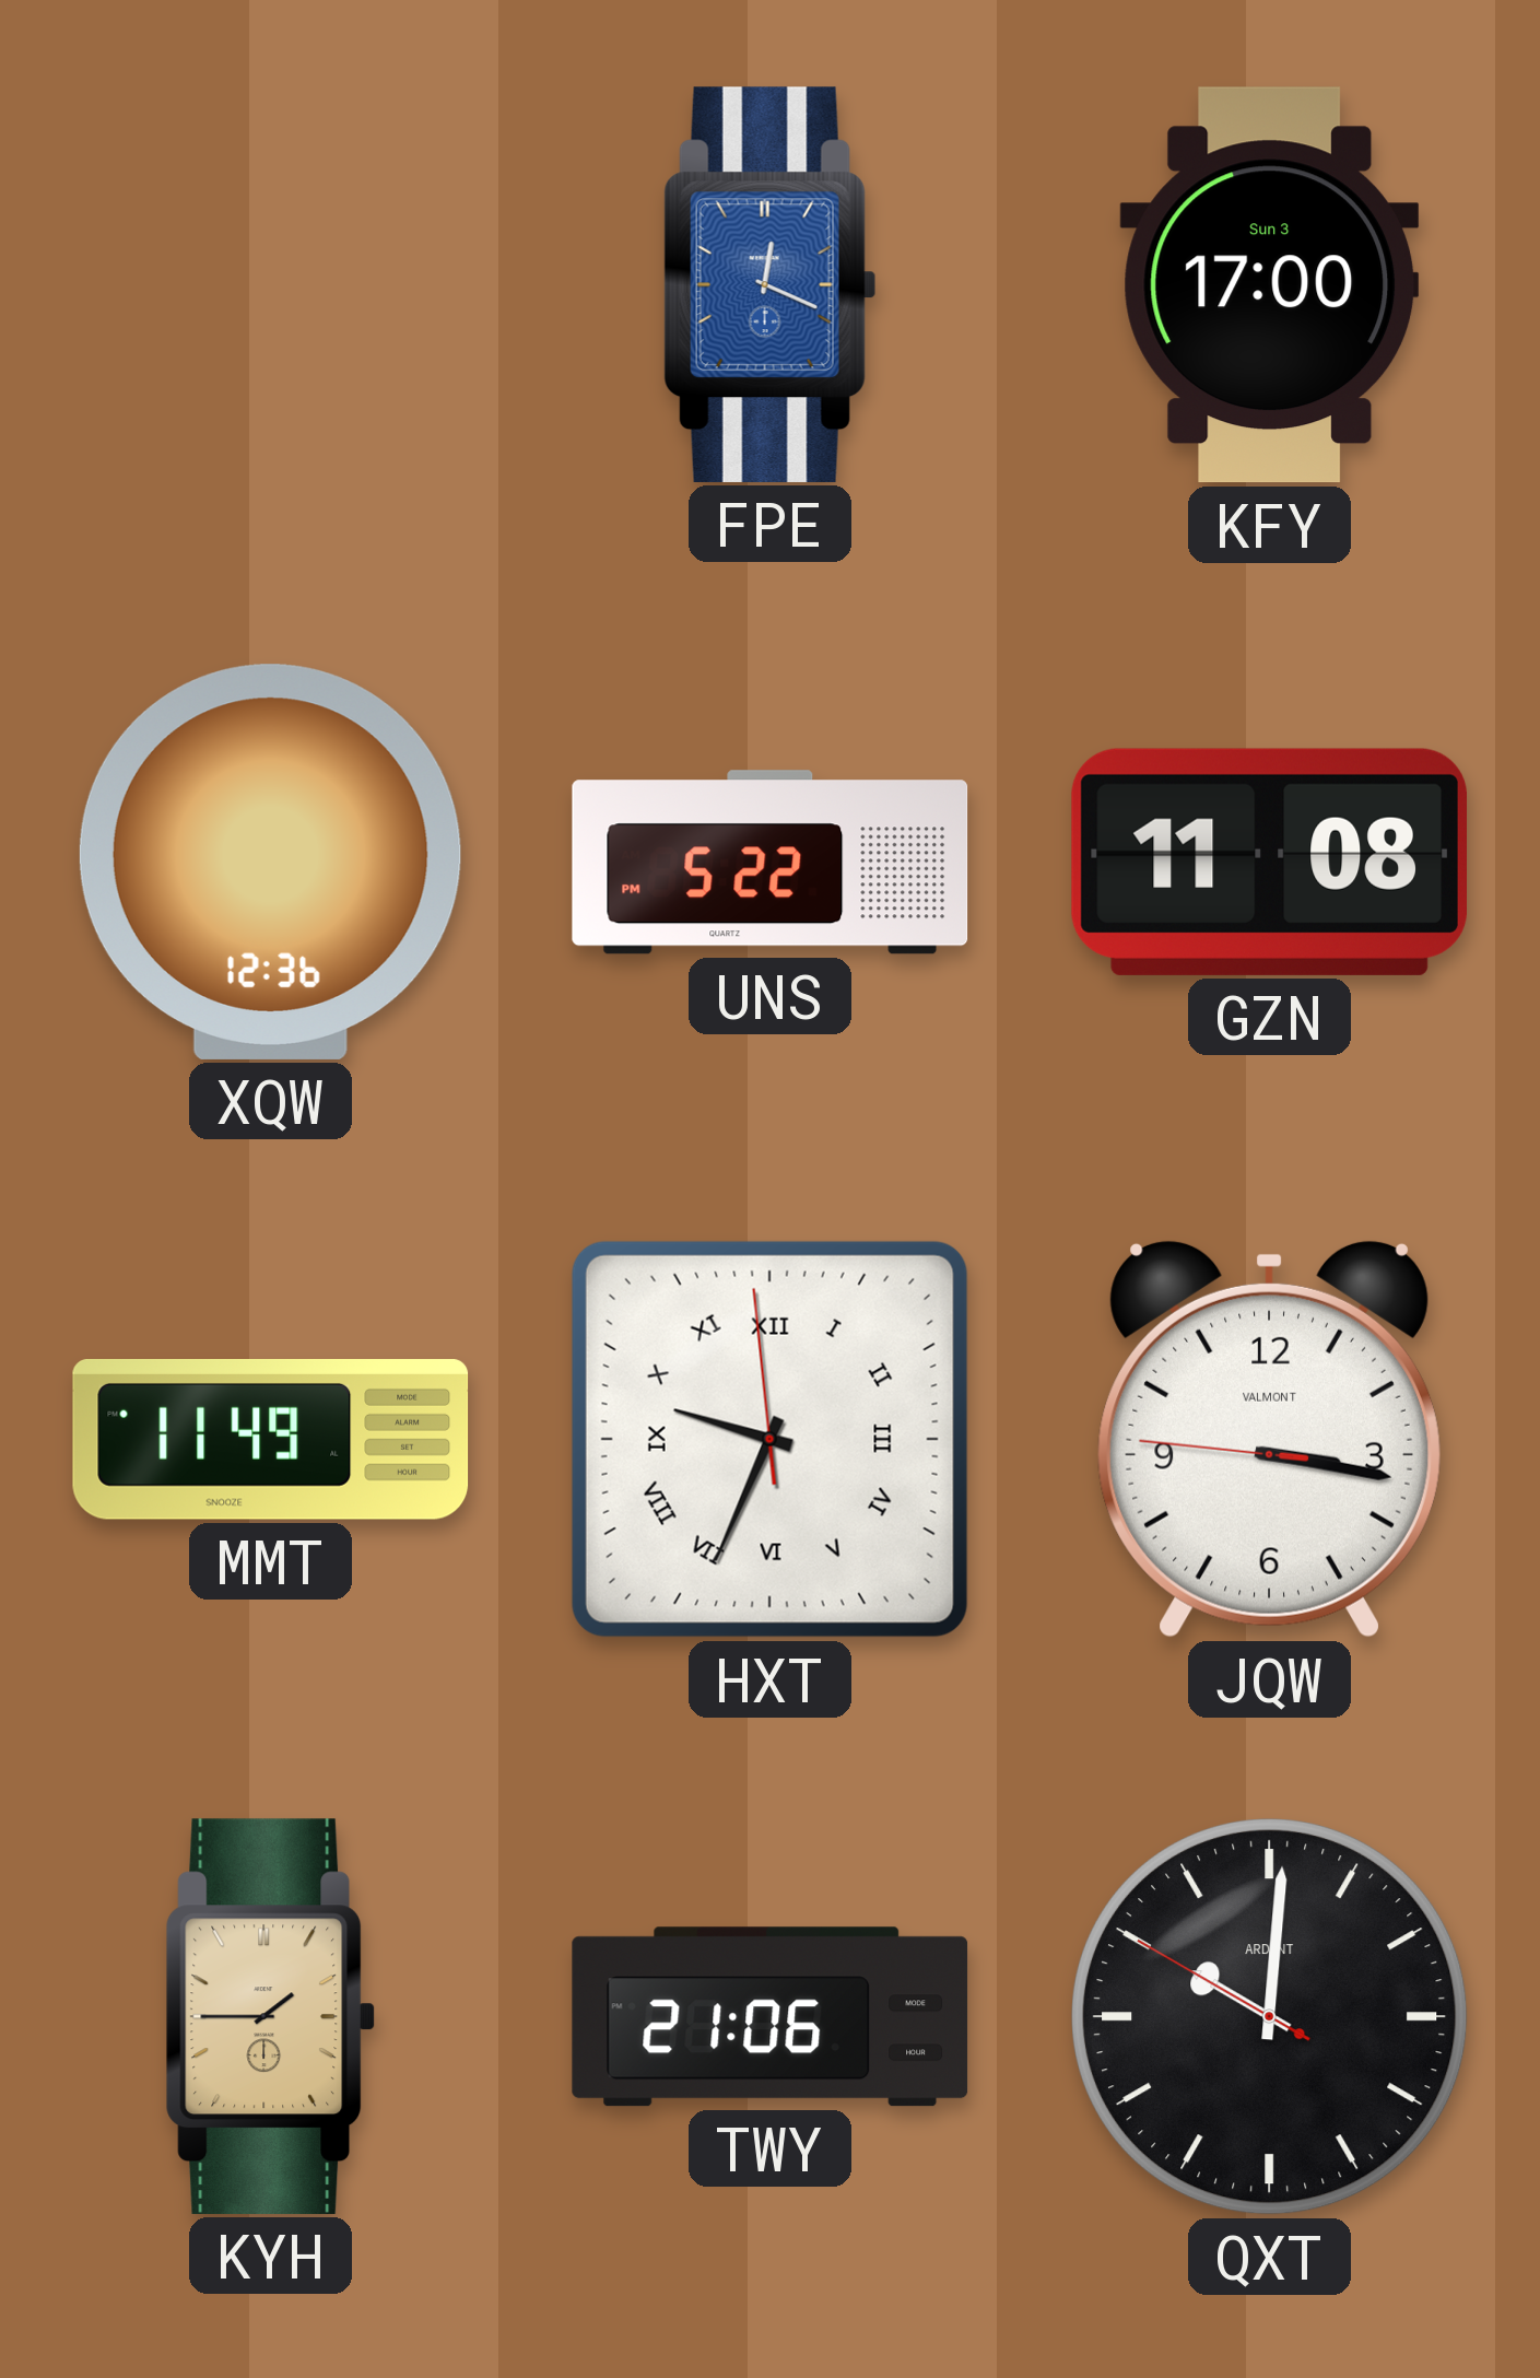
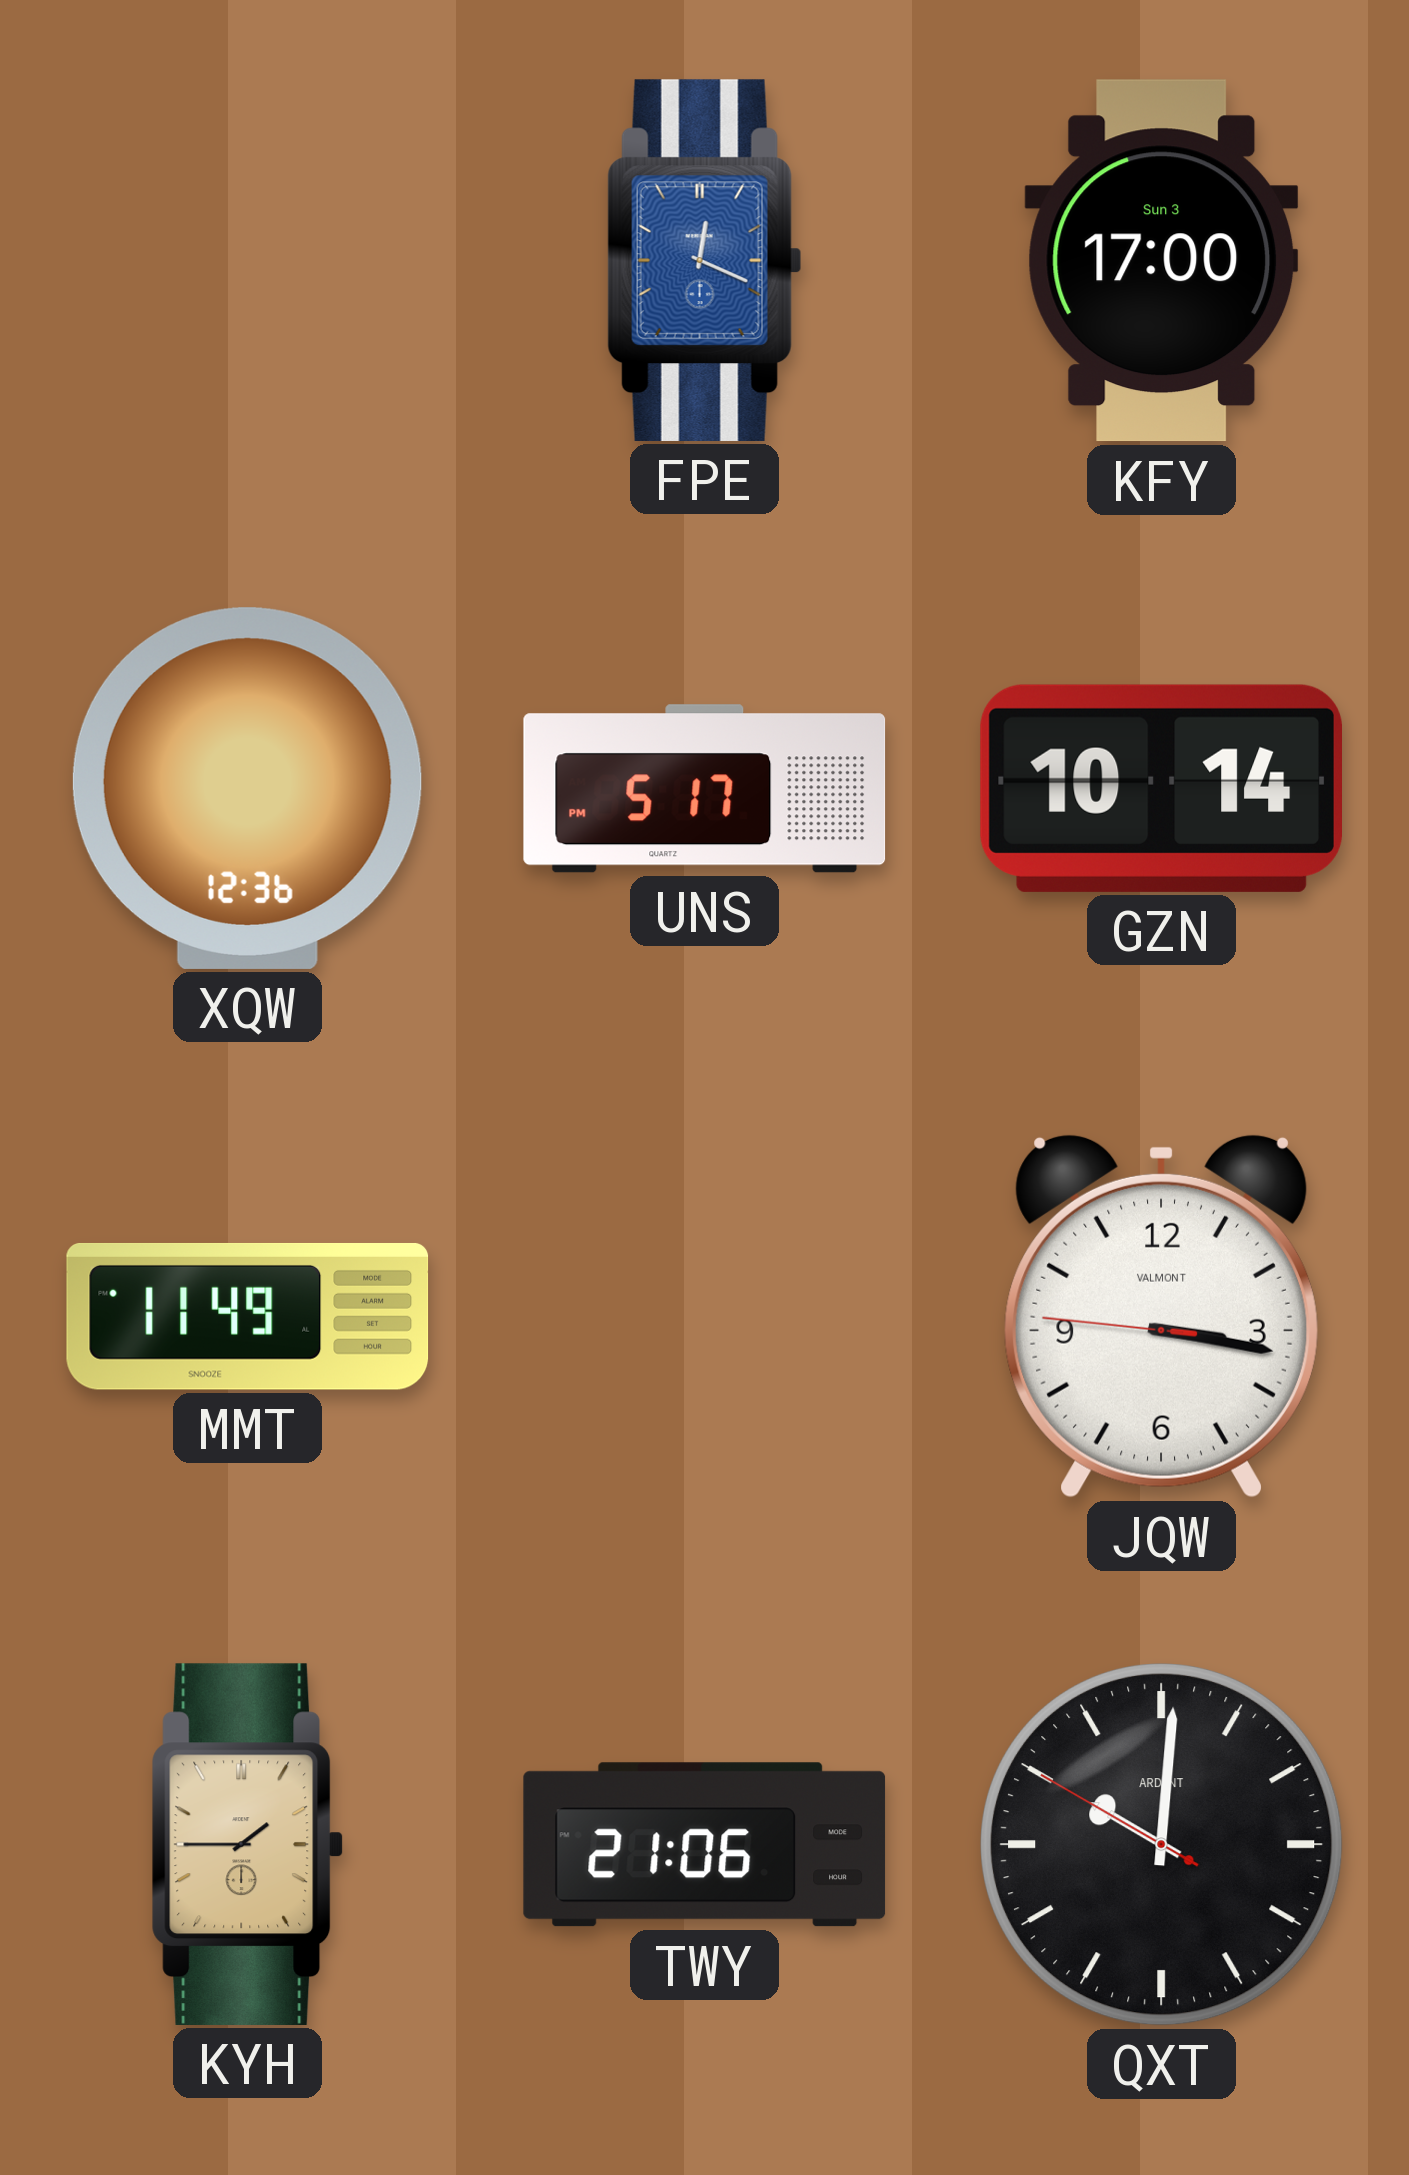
UNS: 5:22 -> 5:17 (705, 789)
GZN: 11:08 -> 10:14 (1161, 788)
HXT: 9:33 -> none (769, 1439)
